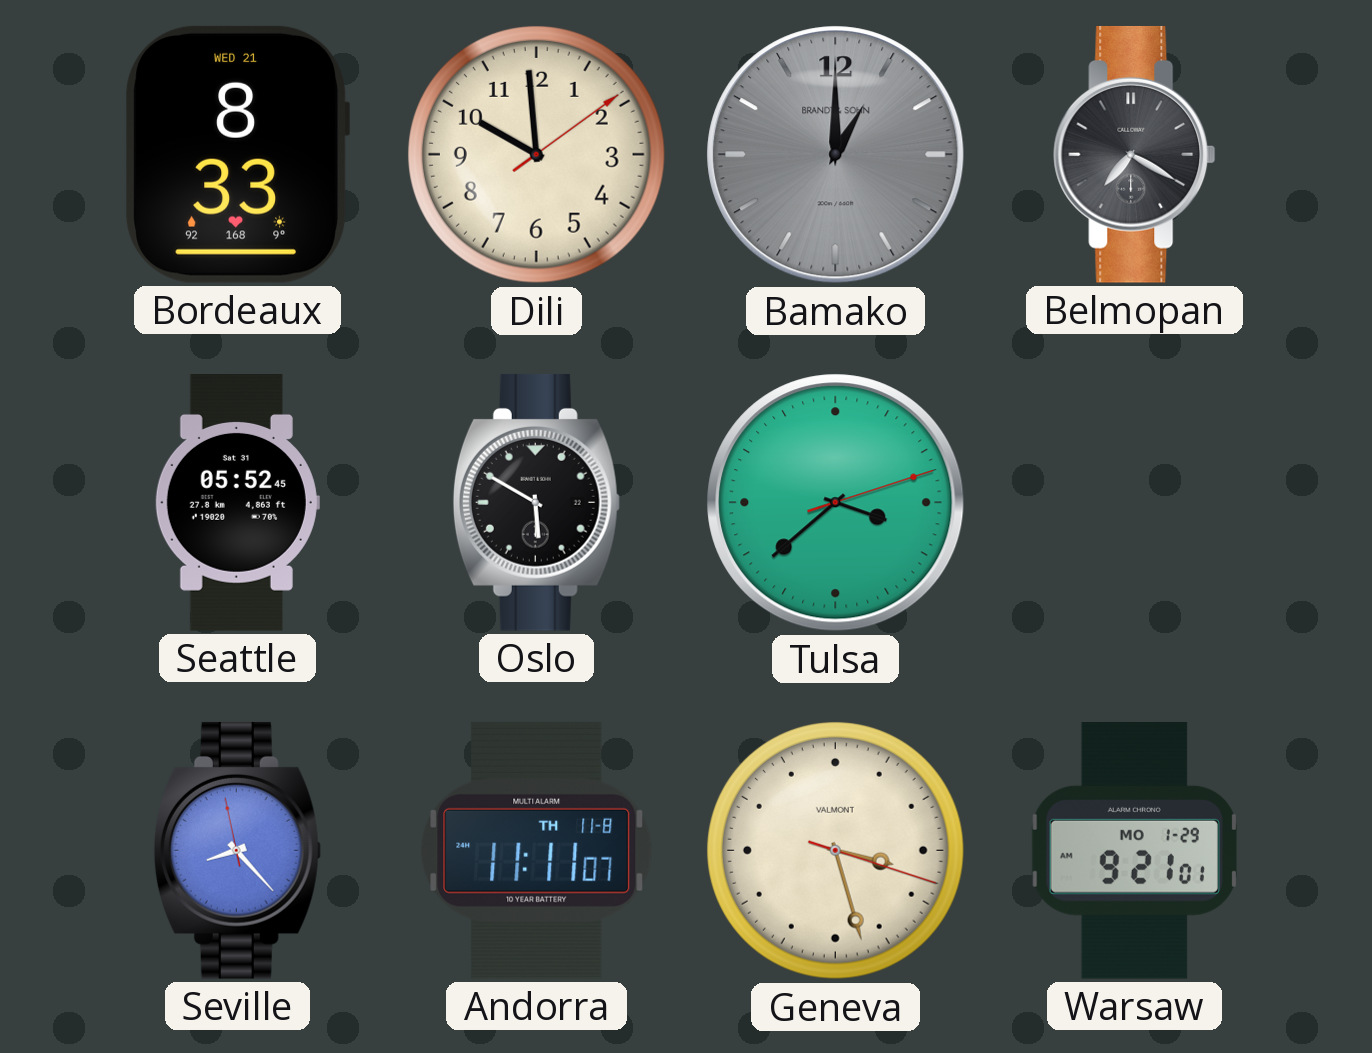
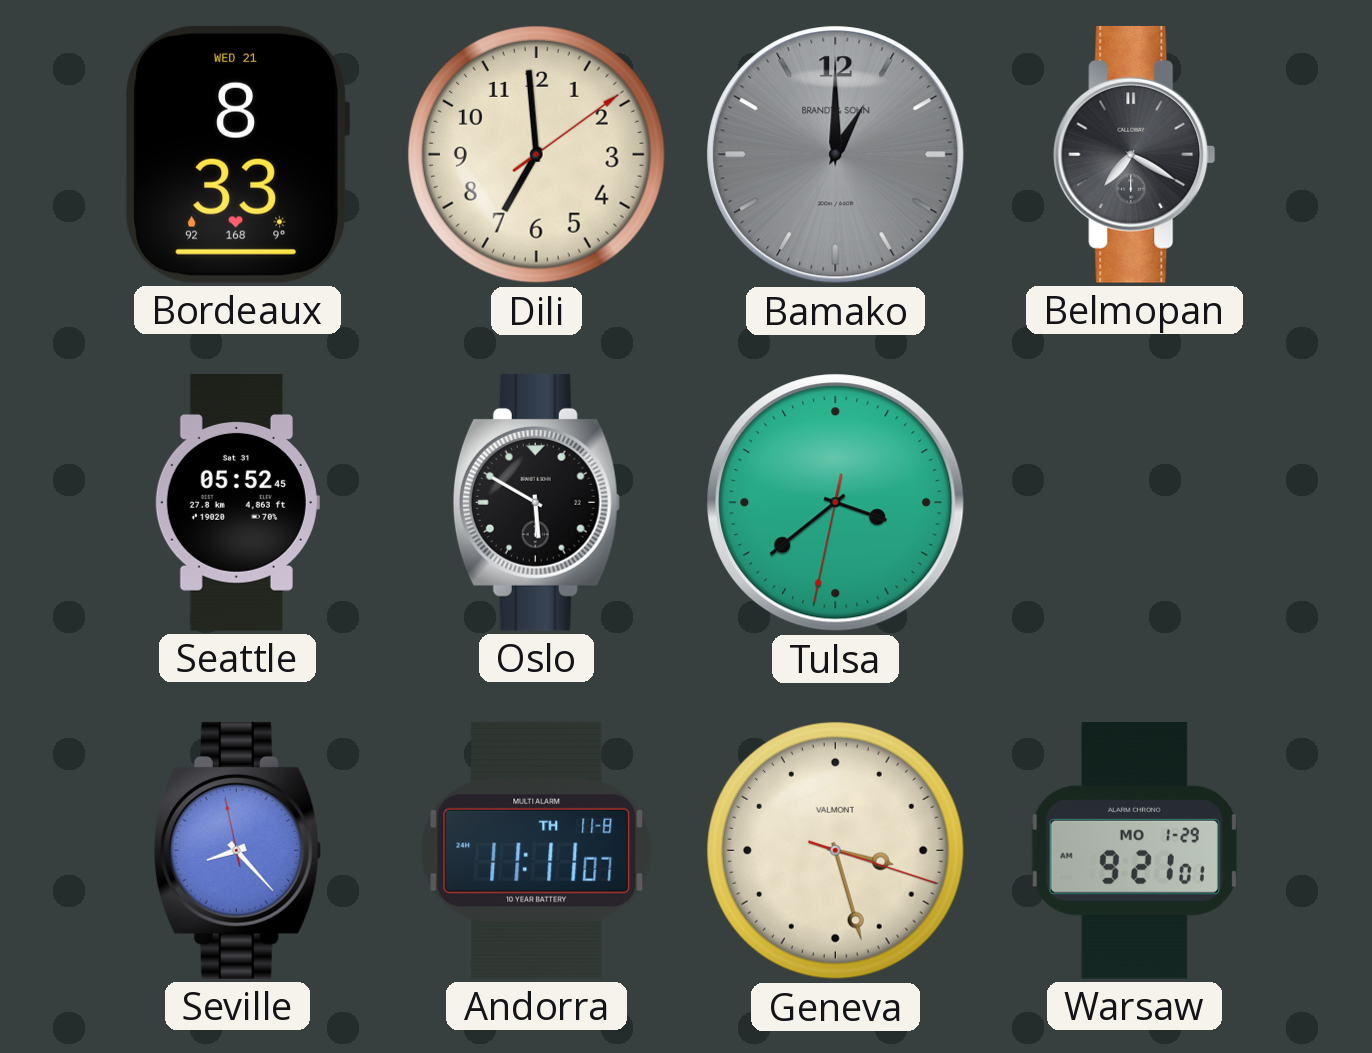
Dili: 9:59 -> 6:59 (536, 154)
Tulsa: 3:38:12 -> 3:38:32 (836, 503)
